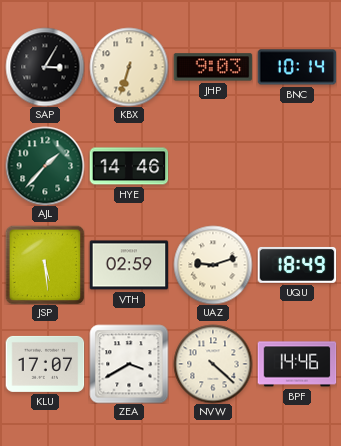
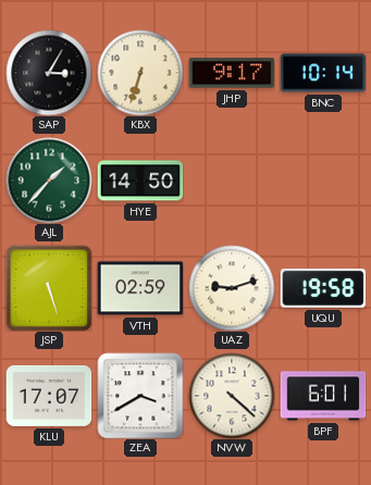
JHP: 9:03 -> 9:17 (232, 73)
HYE: 14:46 -> 14:50 (140, 181)
JSP: 5:29 -> 5:27 (49, 288)
UQU: 18:49 -> 19:58 (323, 288)
BPF: 14:46 -> 6:01 (323, 396)
